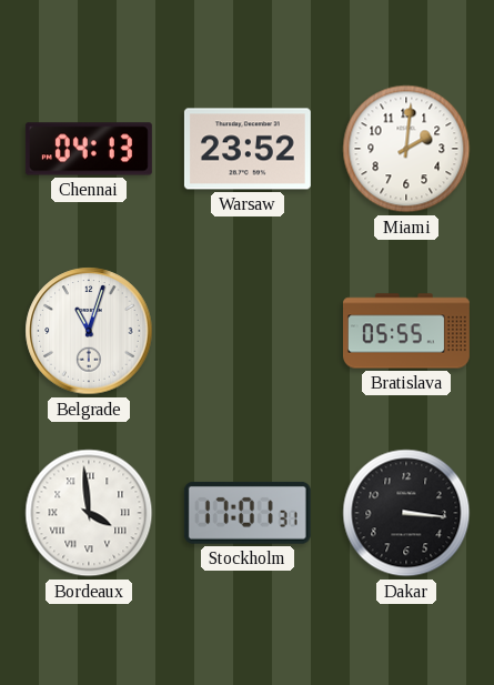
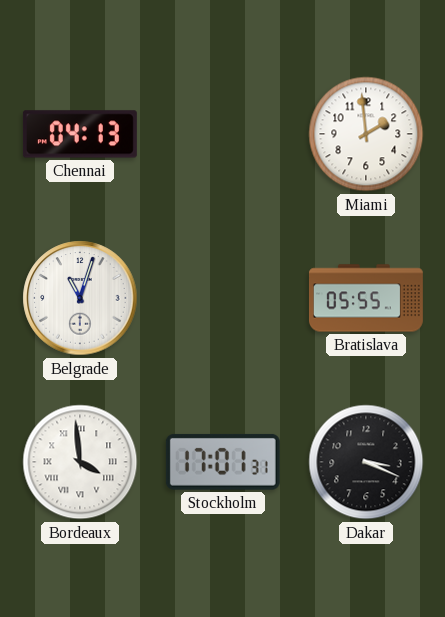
Warsaw: 23:52 -> none (248, 149)
Miami: 2:01 -> 1:59 (366, 134)
Dakar: 3:16 -> 3:19 (366, 462)
